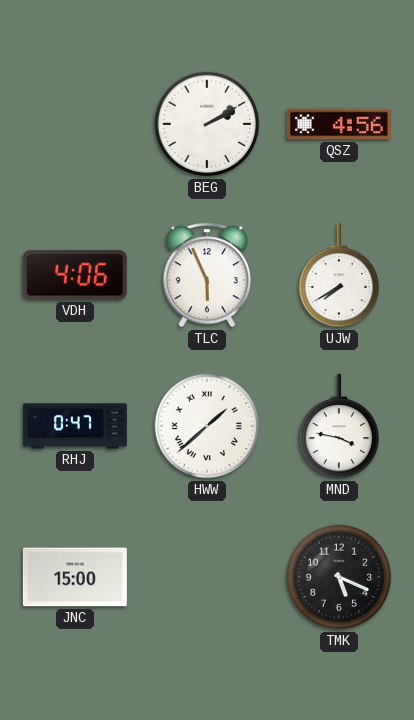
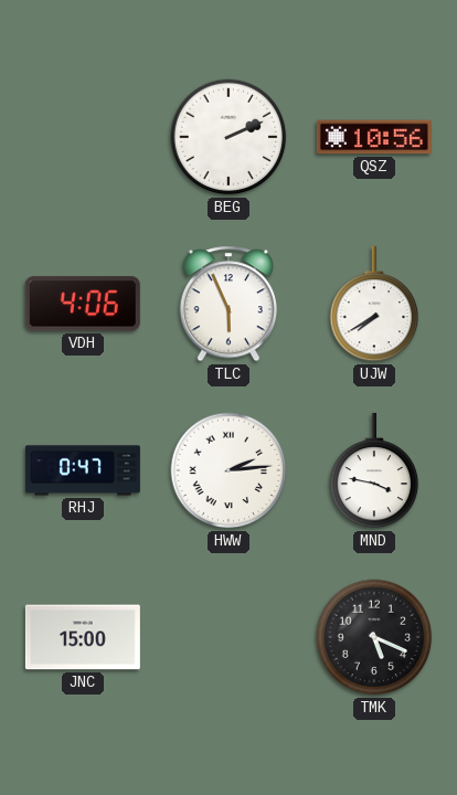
BEG: 2:10 -> 2:11 (228, 137)
QSZ: 4:56 -> 10:56 (374, 137)
HWW: 1:38 -> 2:14 (228, 470)
